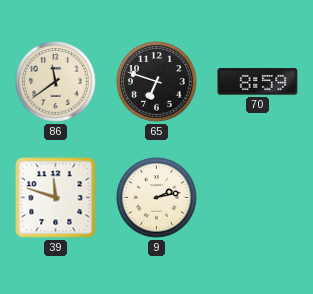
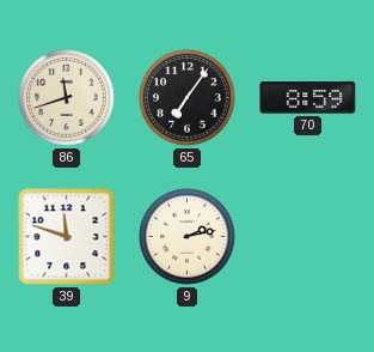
86: 11:39 -> 11:42 (67, 98)
65: 6:48 -> 7:06 (188, 98)
